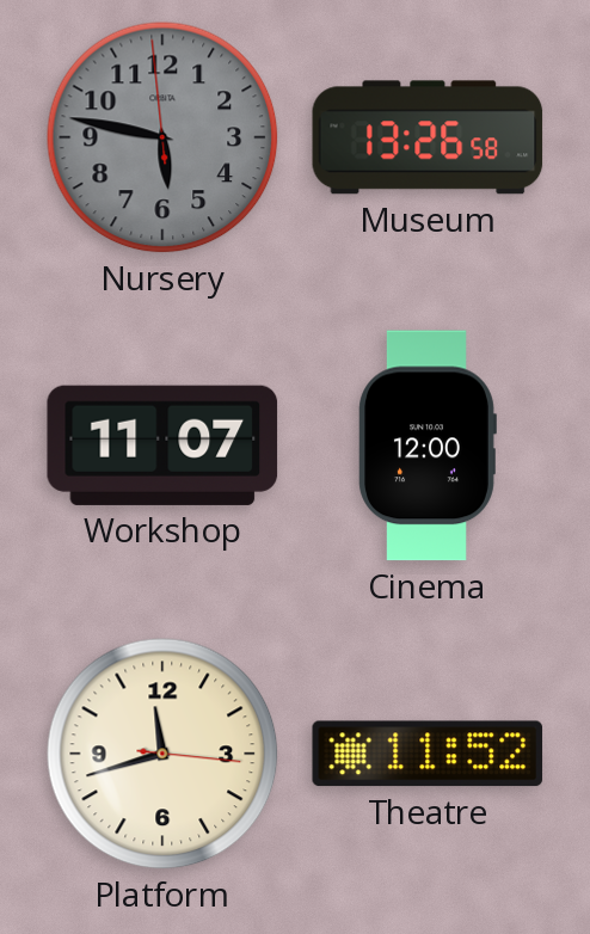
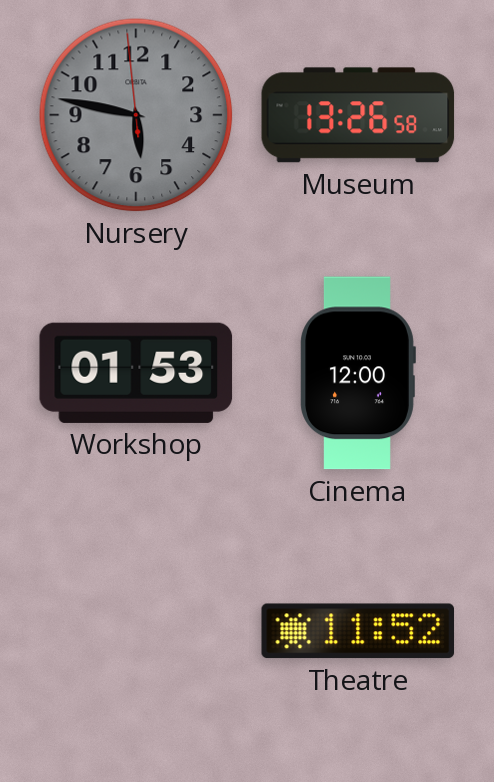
Workshop: 11:07 -> 01:53 (136, 373)
Platform: 11:42 -> none (162, 754)
